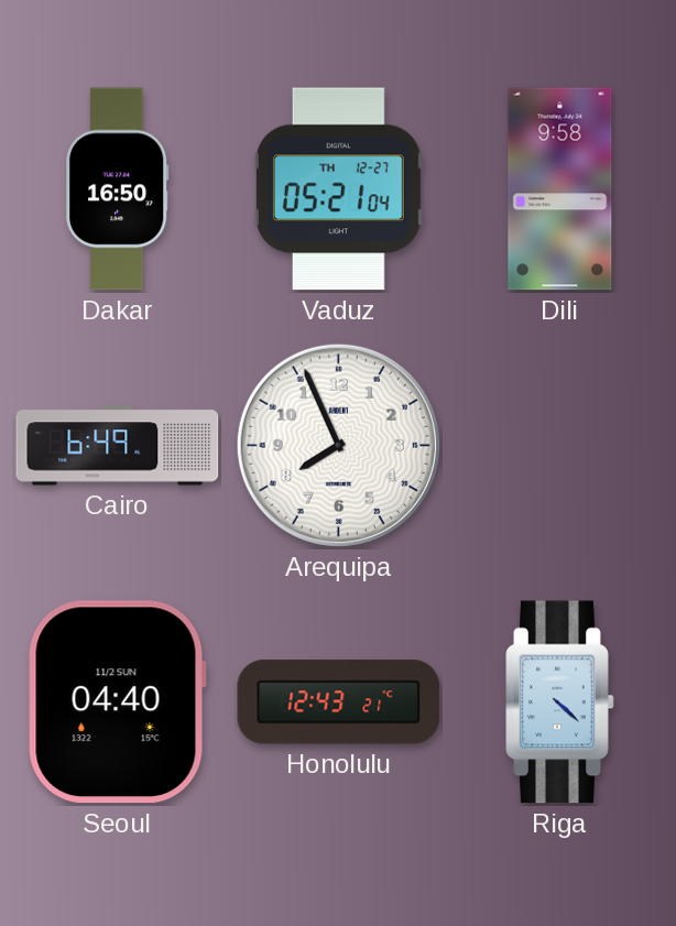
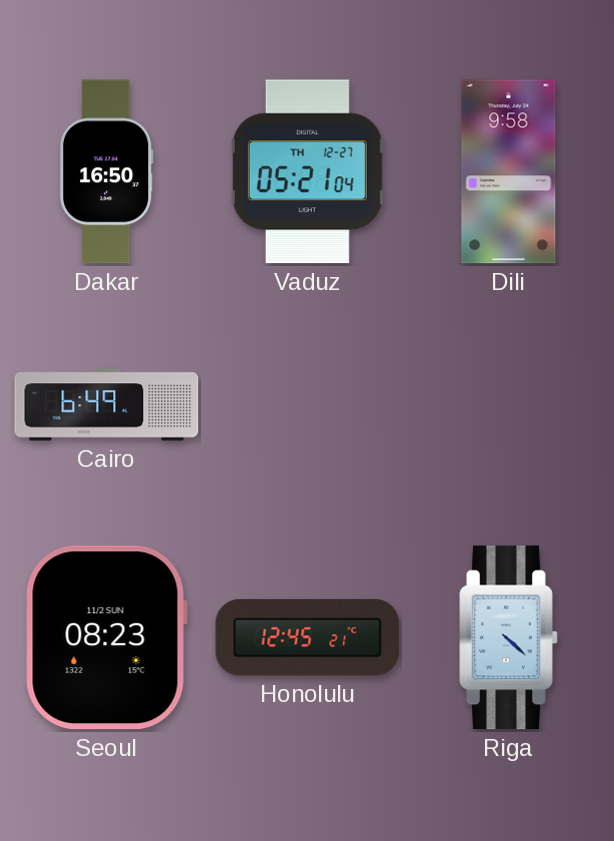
Arequipa: 7:56 -> none (338, 445)
Seoul: 04:40 -> 08:23 (106, 638)
Honolulu: 12:43 -> 12:45 (308, 638)
